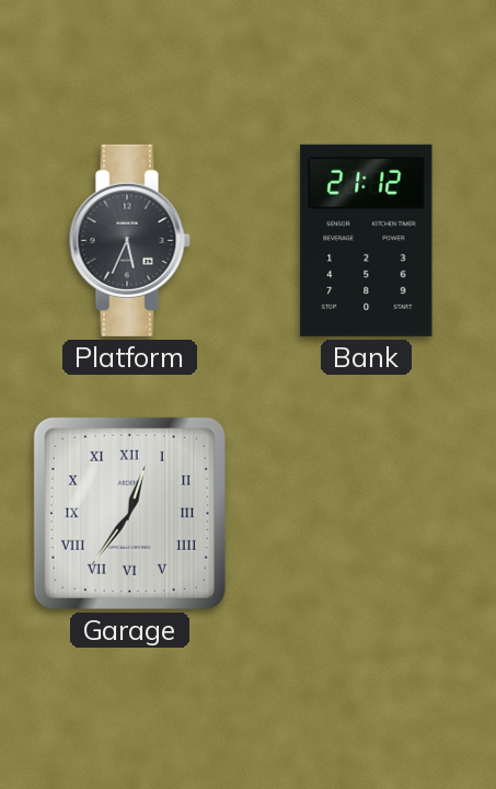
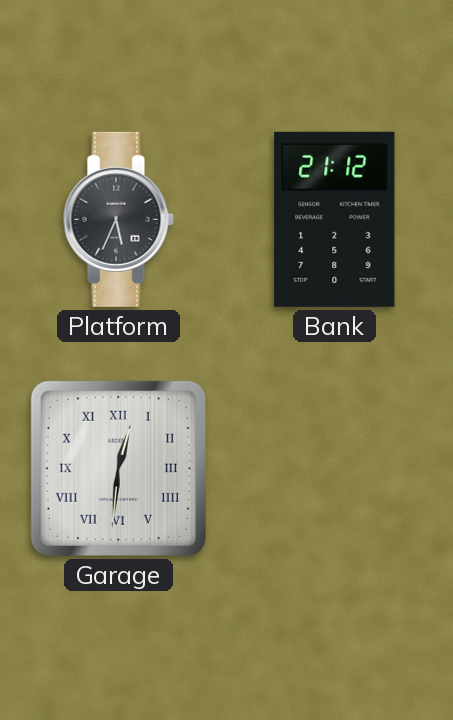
Garage: 12:36 -> 12:31 (118, 468)
